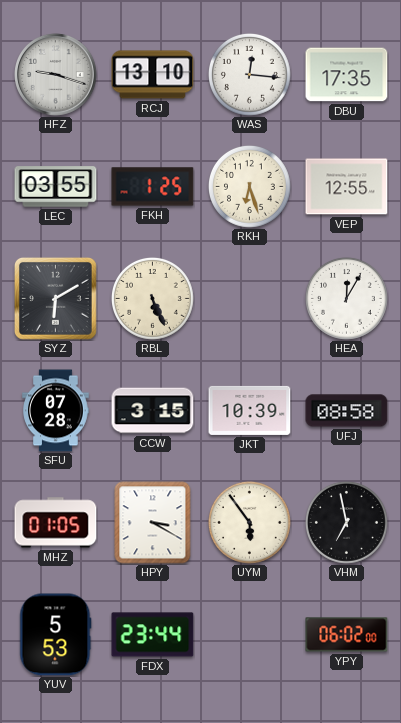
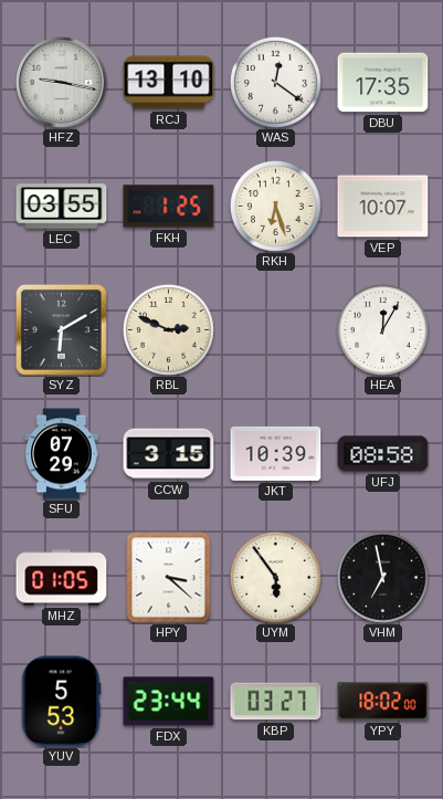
HFZ: 9:18 -> 9:17 (62, 83)
WAS: 12:16 -> 12:21 (276, 83)
VEP: 12:55 -> 10:07 (383, 207)
RBL: 5:26 -> 2:49 (169, 330)
SFU: 07:28 -> 07:29 (62, 454)
HPY: 3:20 -> 3:22 (169, 578)
KBP: none -> 03:27 (276, 702)
YPY: 06:02 -> 18:02 (383, 702)
